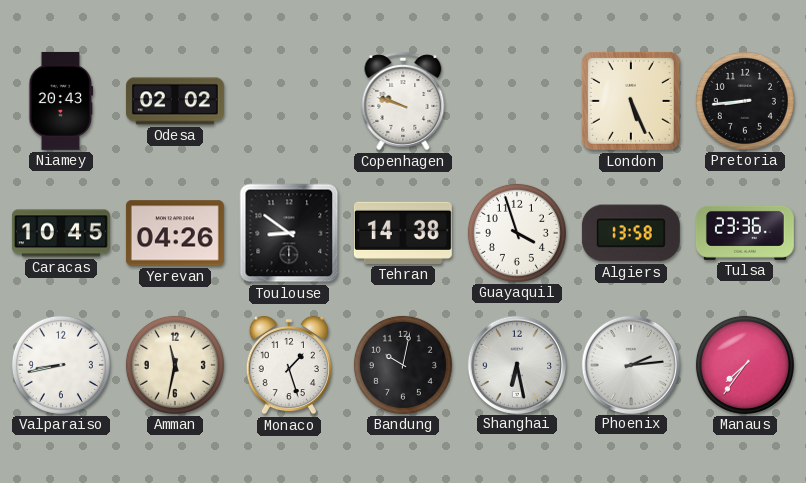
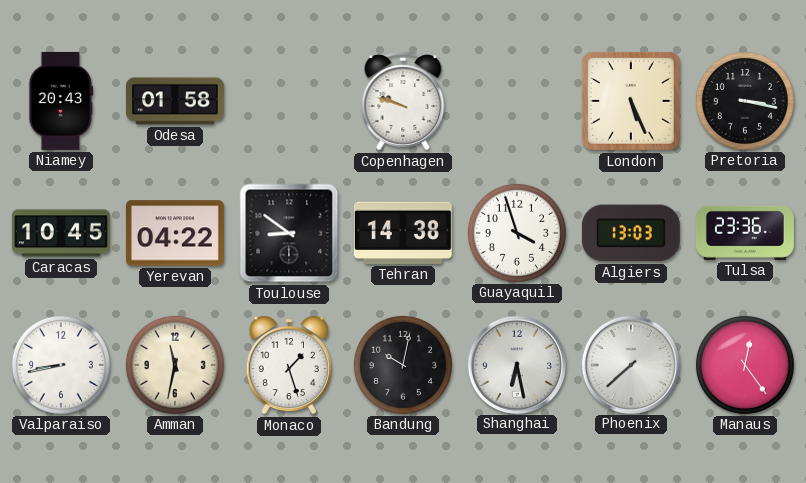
Odesa: 02:02 -> 01:58 (175, 101)
Pretoria: 8:44 -> 3:17 (745, 101)
Yerevan: 04:26 -> 04:22 (175, 233)
Algiers: 13:58 -> 13:03 (631, 233)
Phoenix: 2:14 -> 7:38 (630, 364)
Manaus: 7:36 -> 12:24 (745, 365)
